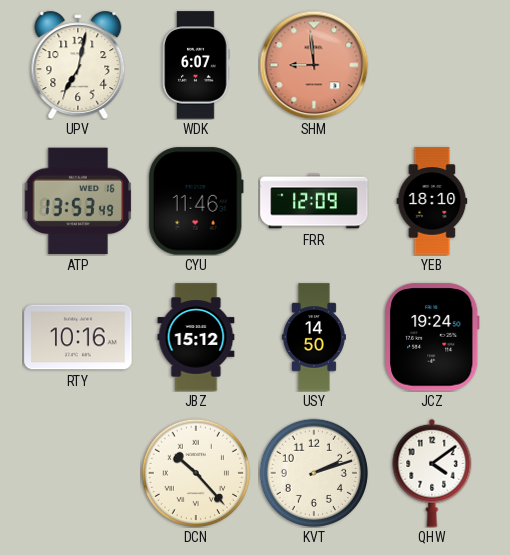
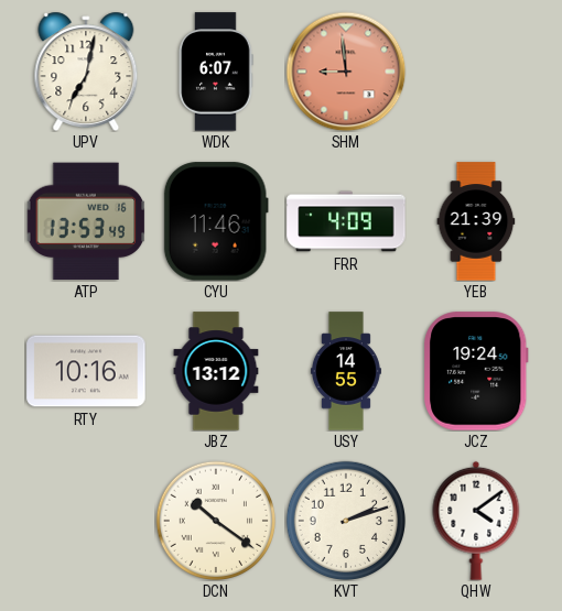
FRR: 12:09 -> 4:09 (346, 221)
YEB: 18:10 -> 21:39 (476, 221)
JBZ: 15:12 -> 13:12 (216, 371)
USY: 14:50 -> 14:55 (346, 371)
DCN: 10:23 -> 10:21 (215, 520)
